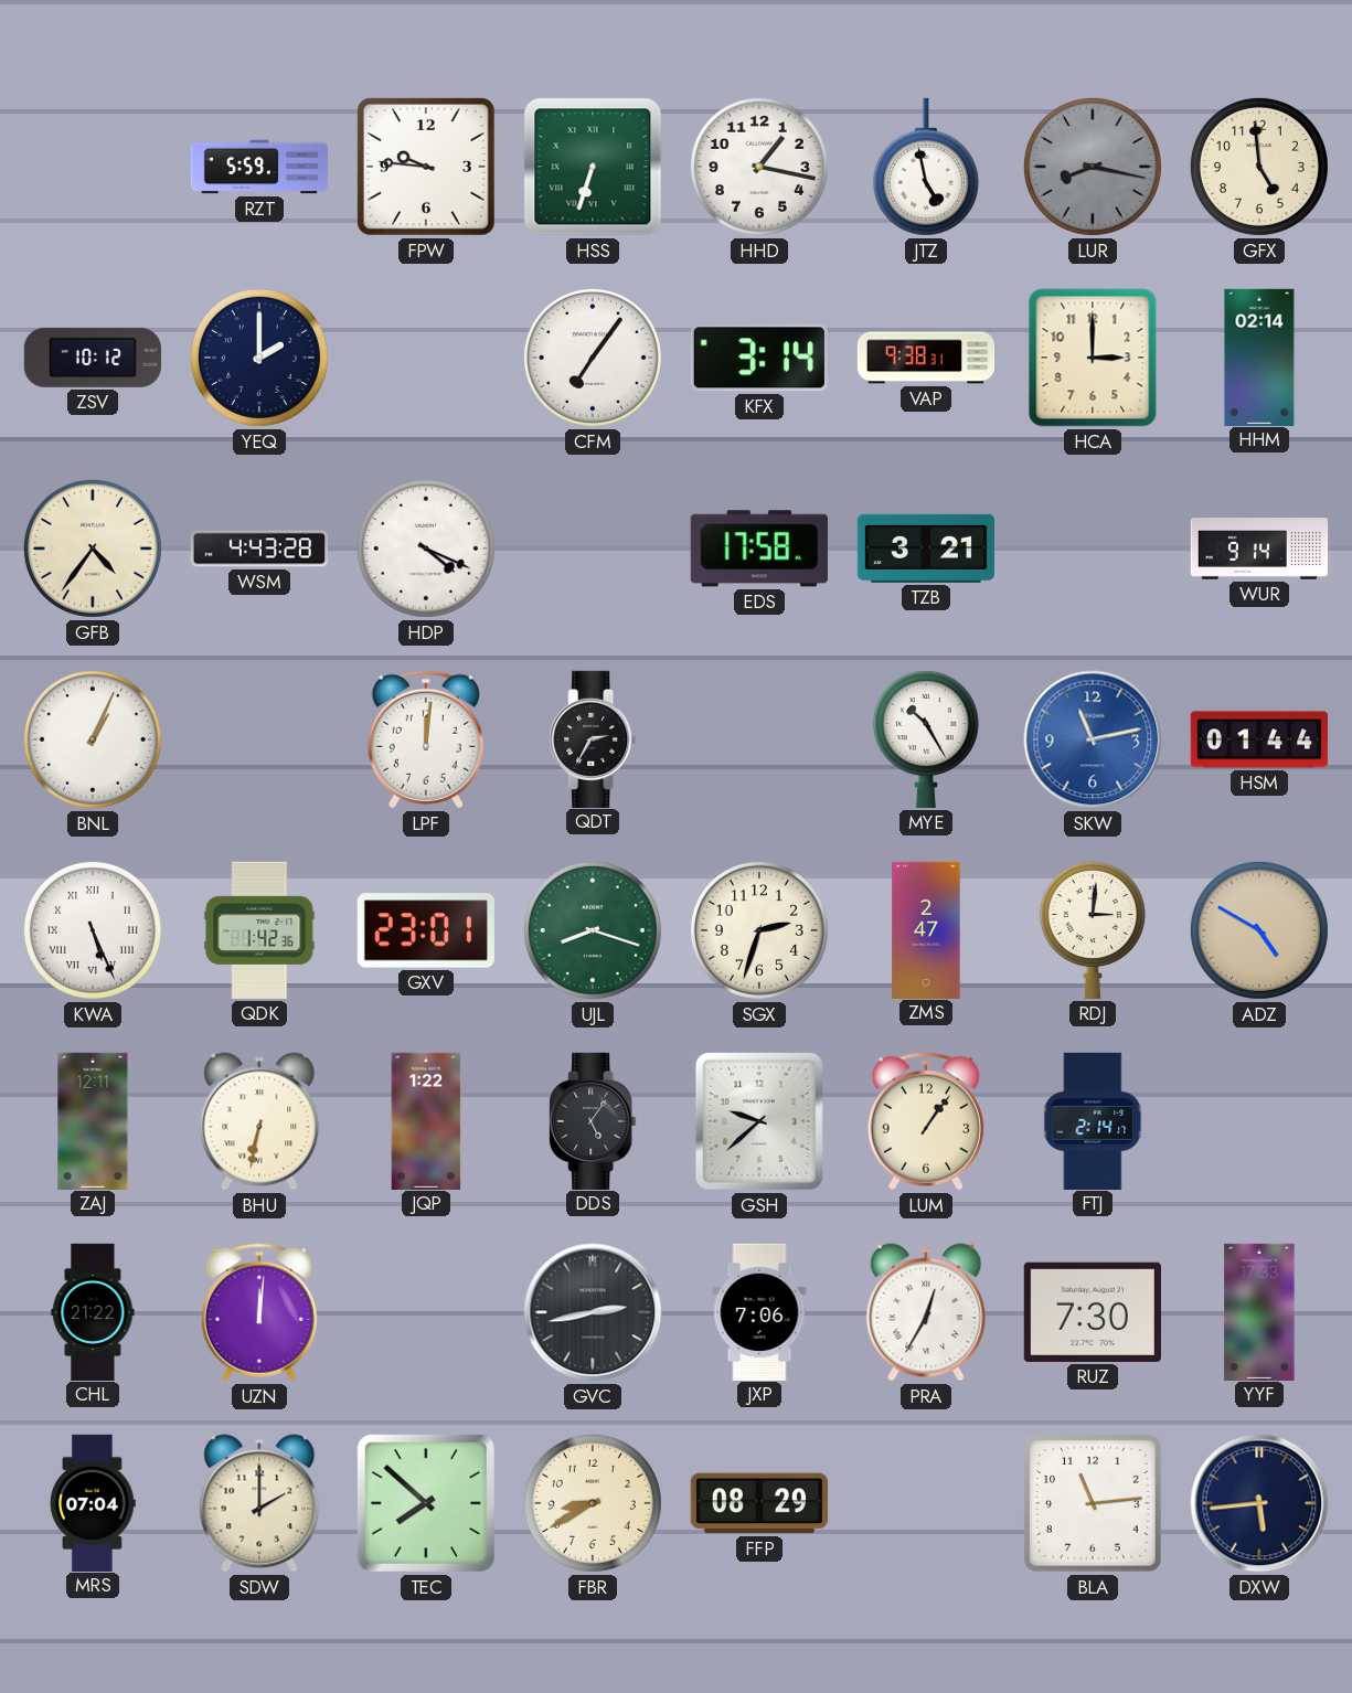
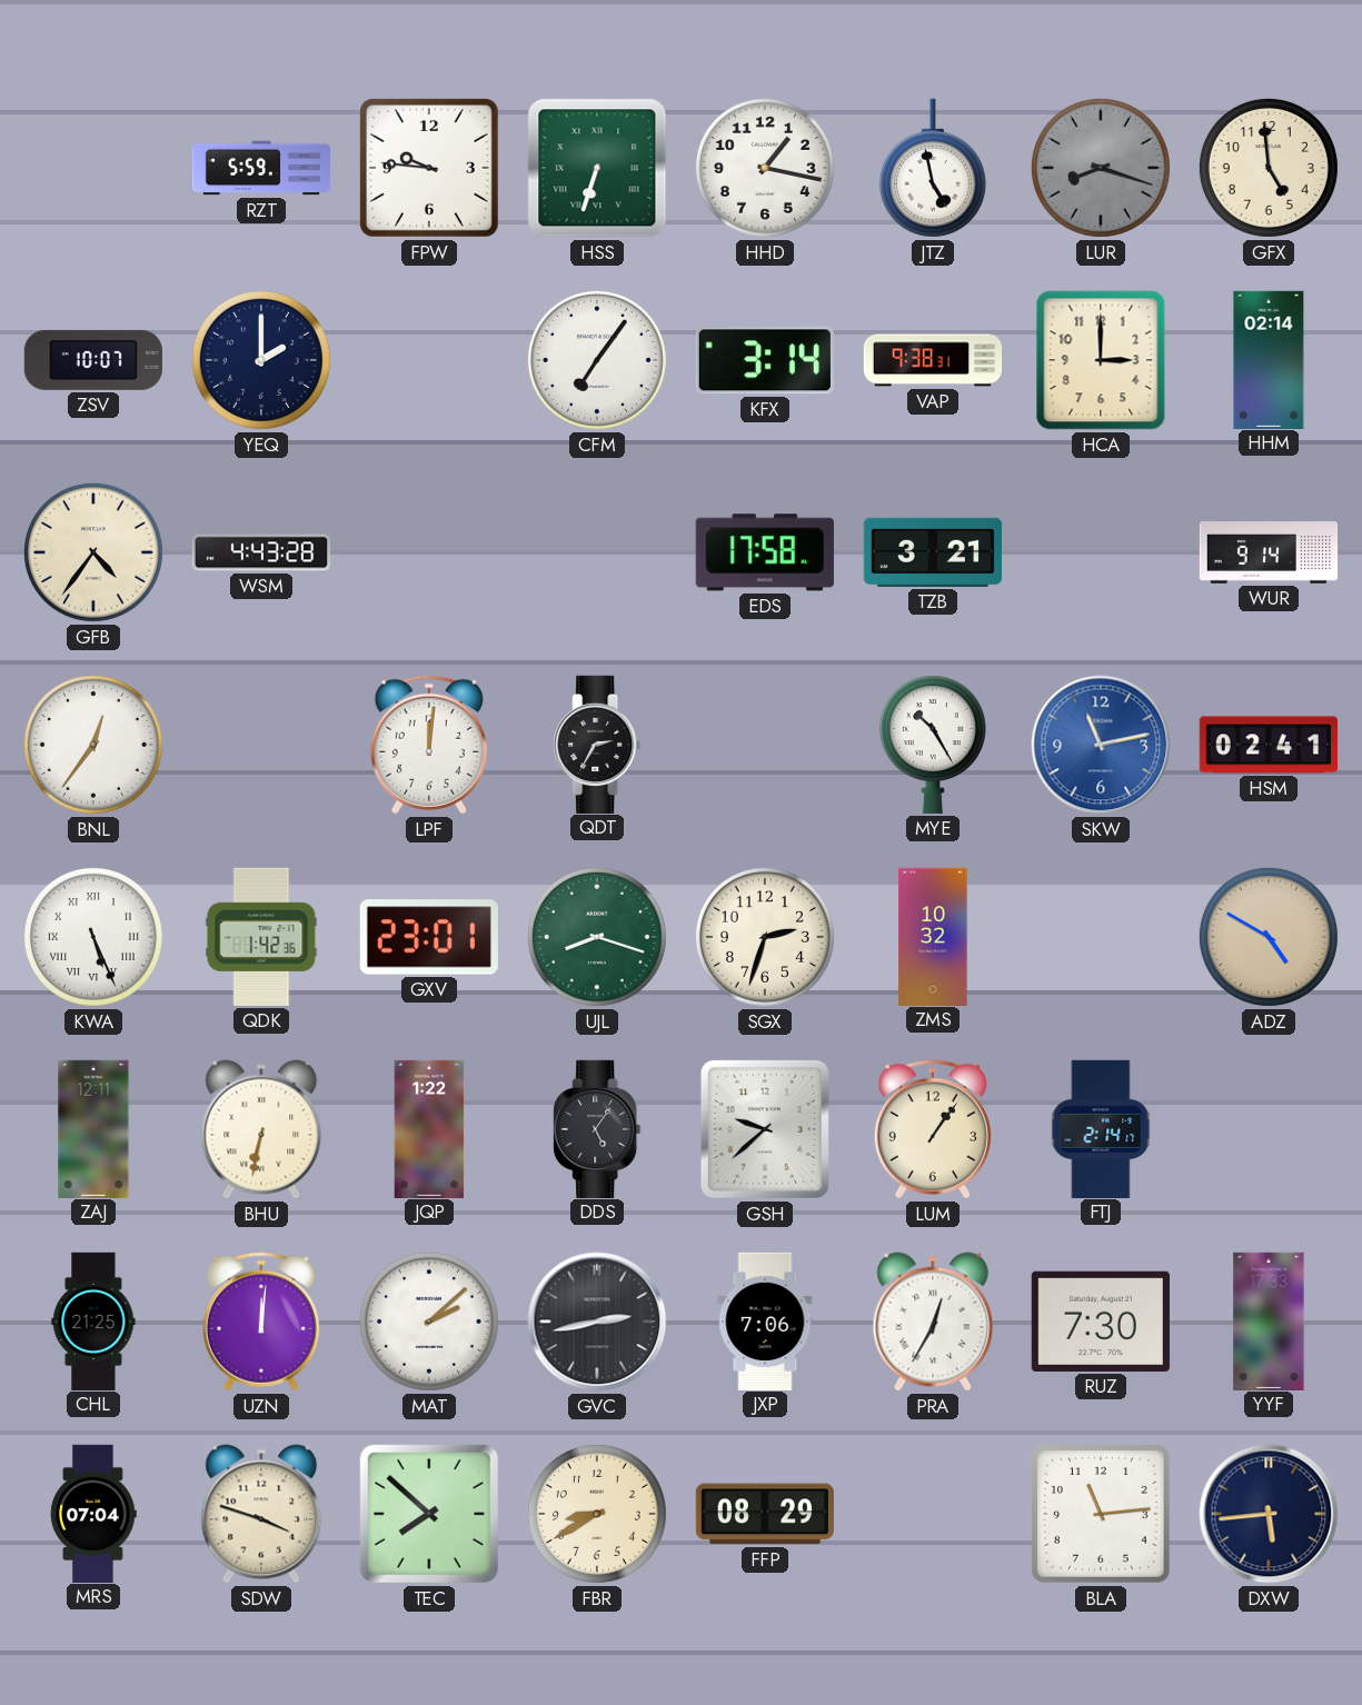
LUR: 8:17 -> 8:18 (1101, 168)
ZSV: 10:12 -> 10:07 (93, 360)
HDP: 4:19 -> none (426, 549)
BNL: 1:04 -> 12:36 (93, 745)
HSM: 01:44 -> 02:41 (1269, 745)
ZMS: 2:47 -> 10:32 (933, 936)
RDJ: 3:01 -> none (1093, 930)
CHL: 21:22 -> 21:25 (93, 1320)
MAT: none -> 2:08 (429, 1322)
SDW: 2:00 -> 3:48 (261, 1514)
